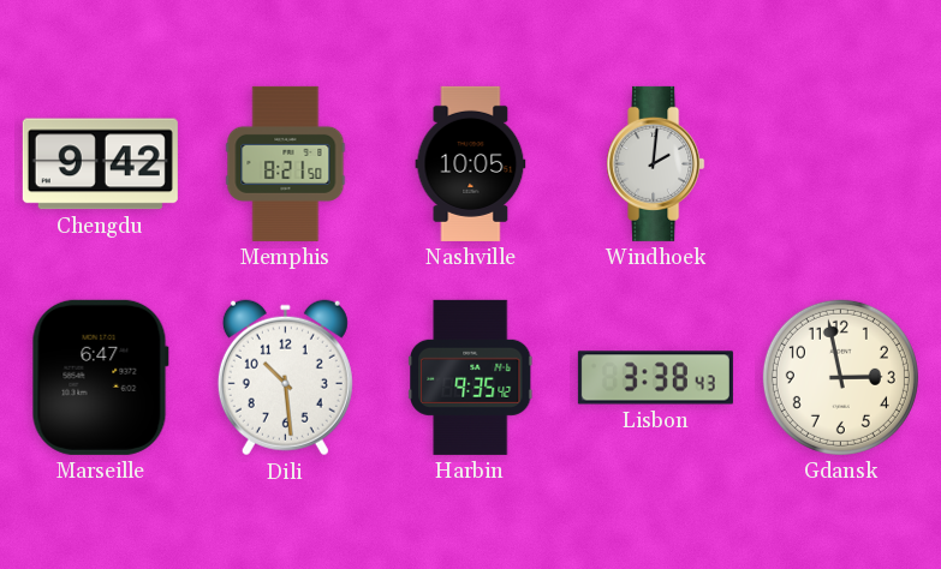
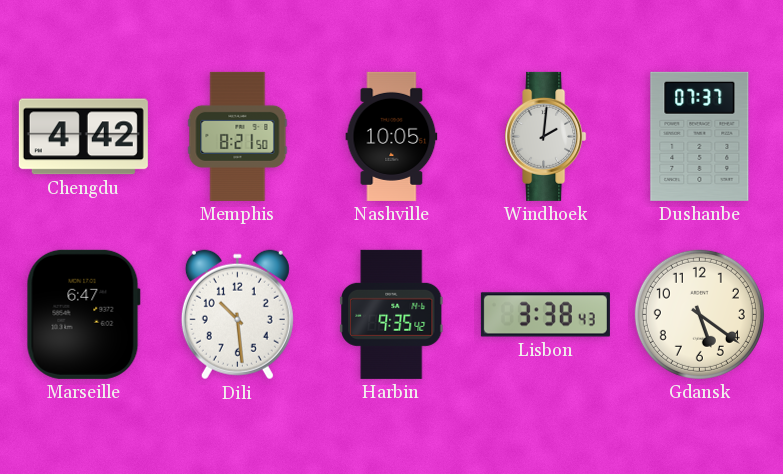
Chengdu: 9:42 -> 4:42 (83, 137)
Dushanbe: none -> 07:37 (700, 136)
Gdansk: 2:58 -> 5:21 (699, 314)
